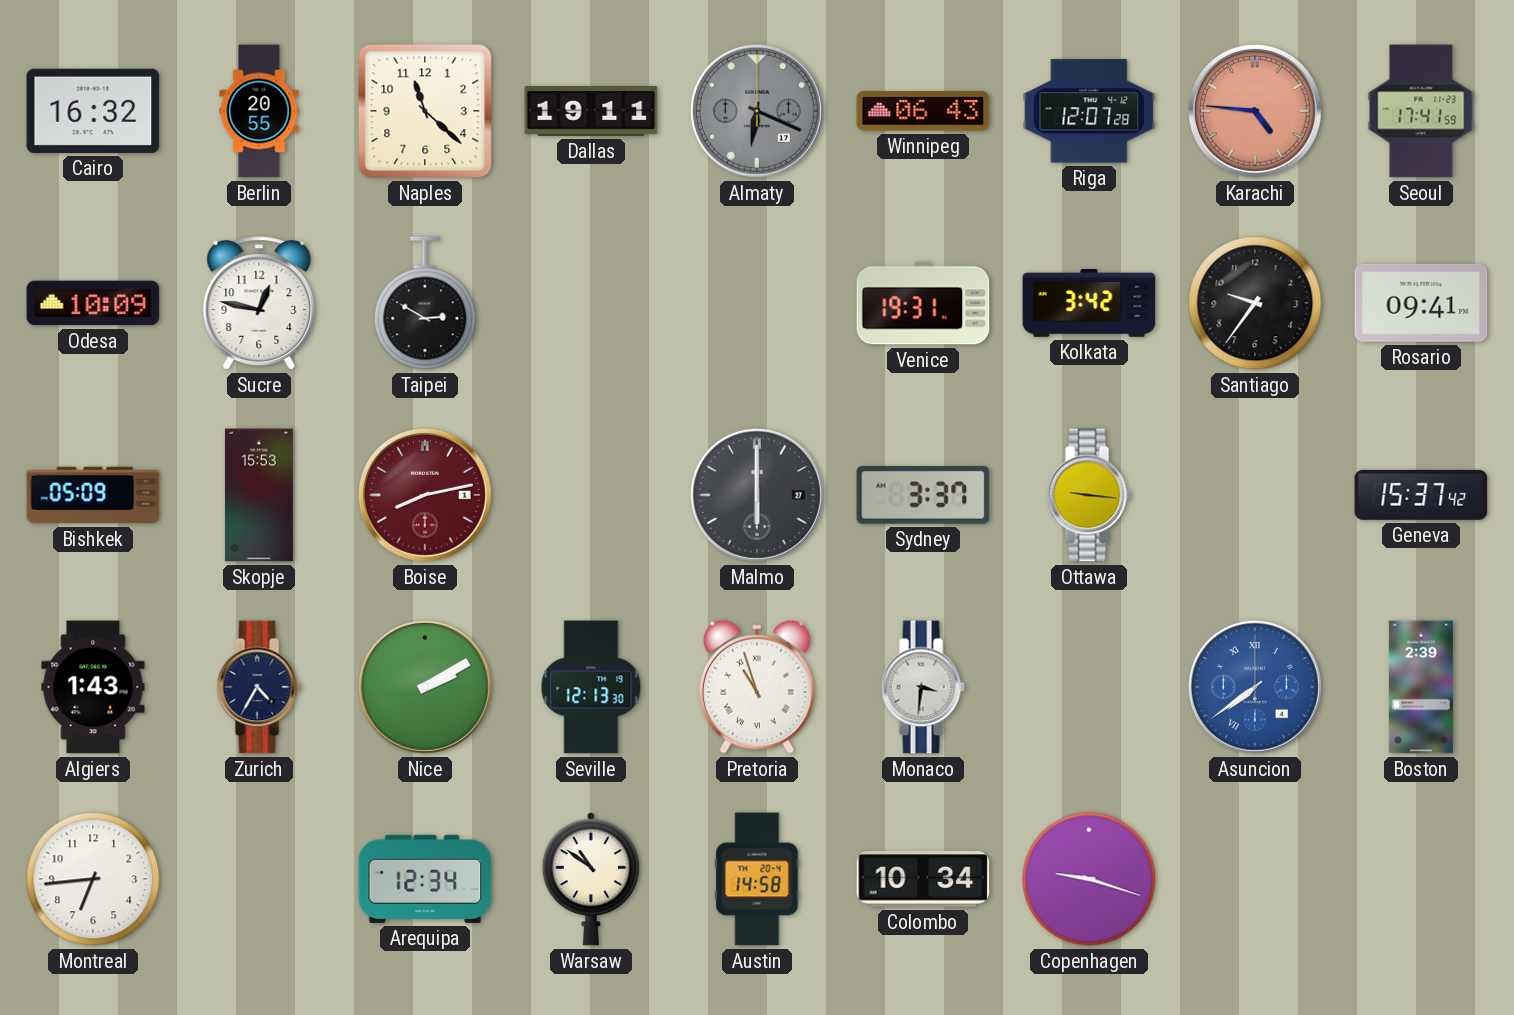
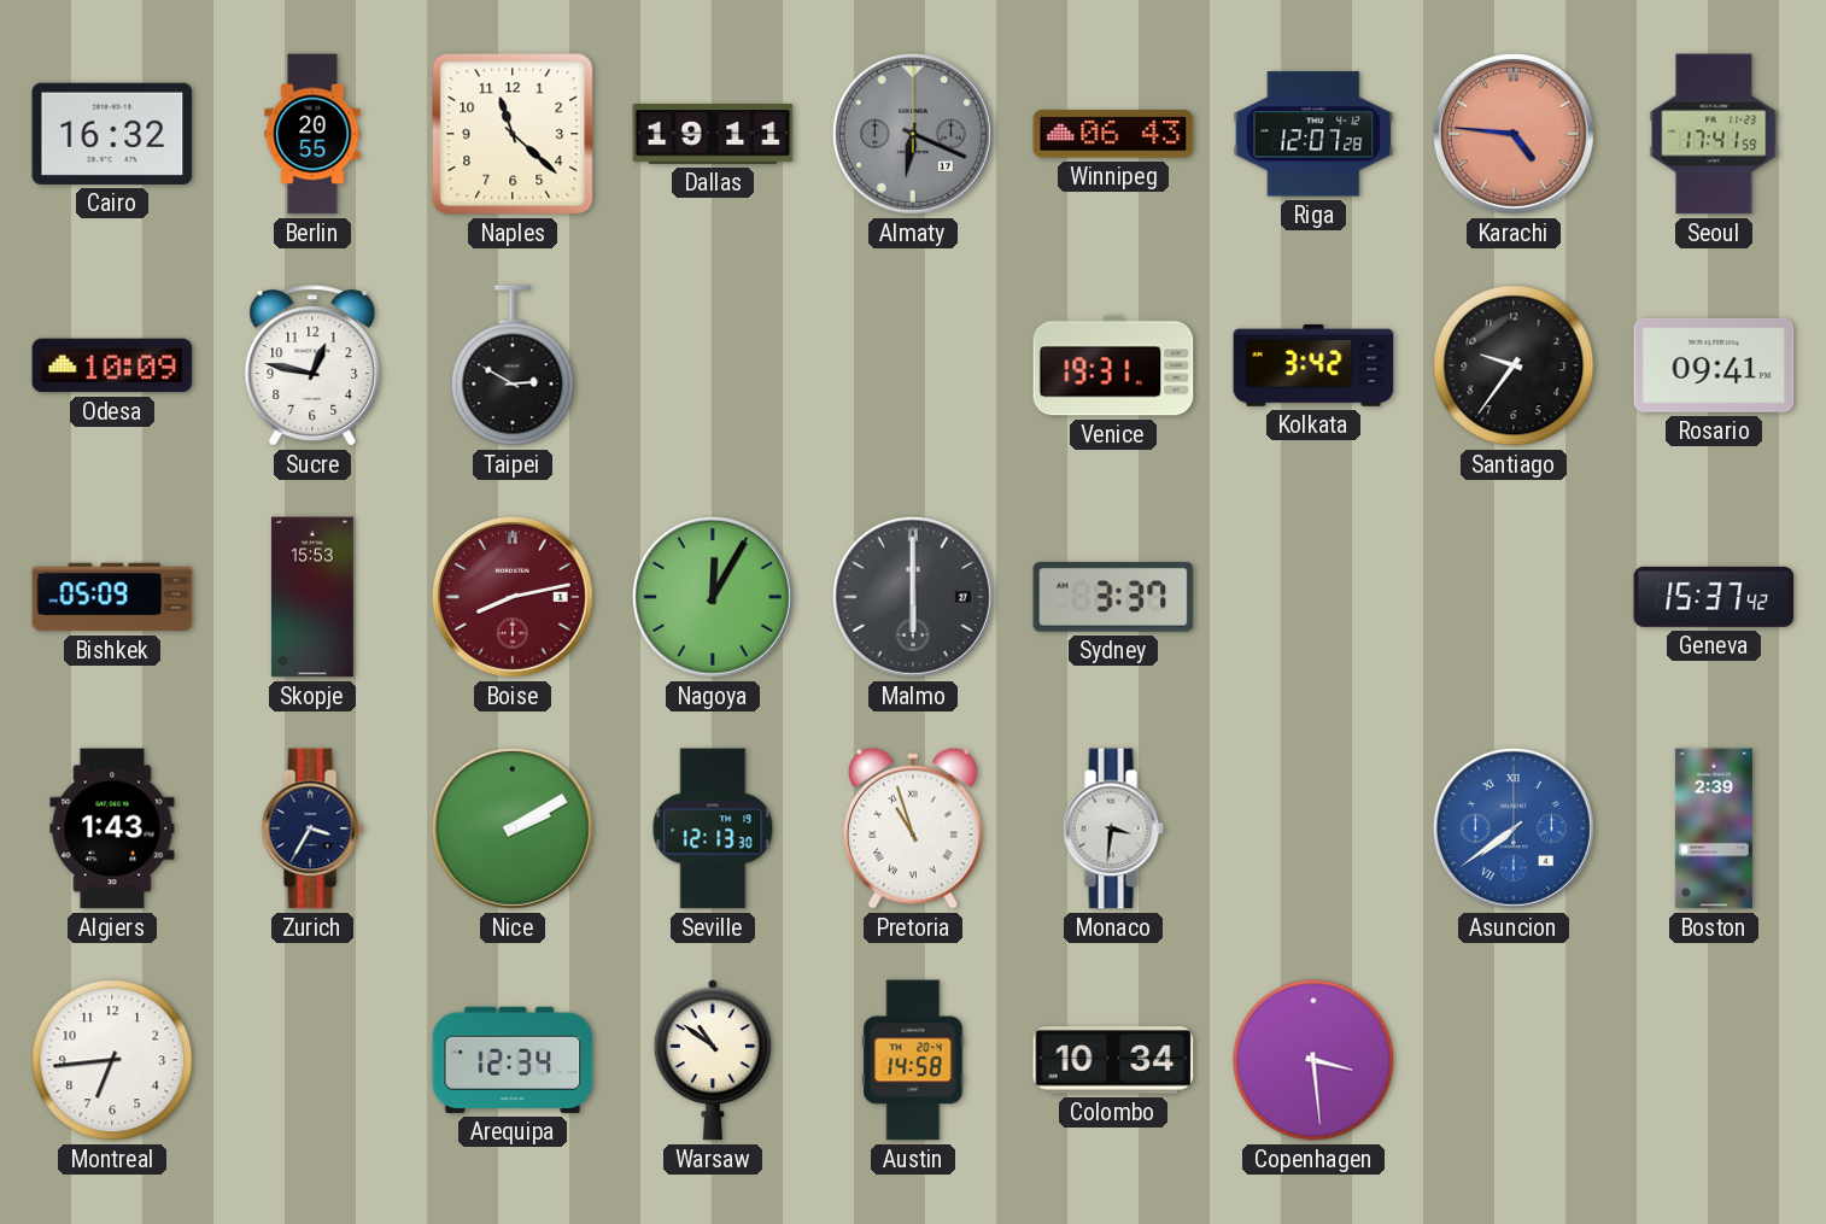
Nagoya: none -> 12:05 (713, 597)
Ottawa: 9:16 -> none (1089, 495)
Zurich: 4:35 -> 3:35 (312, 828)
Copenhagen: 9:18 -> 3:29 (1313, 1060)
